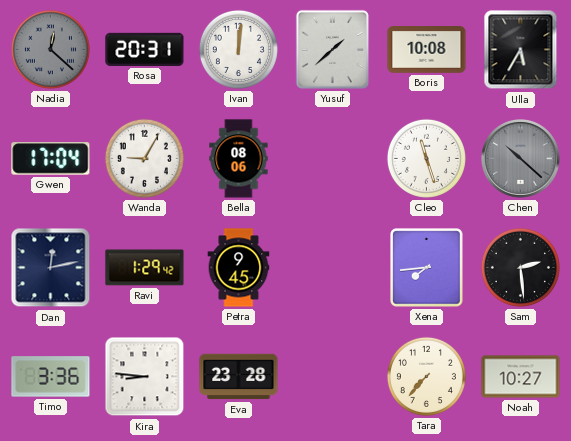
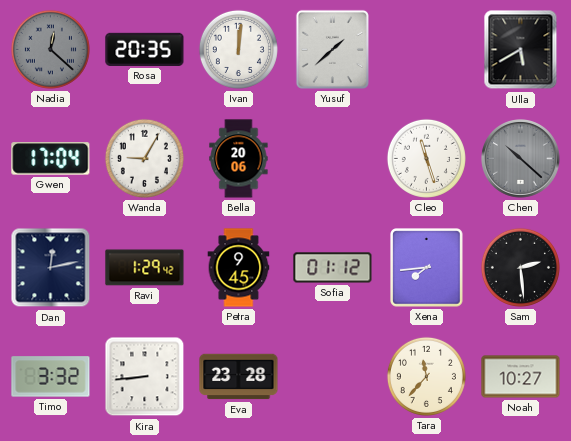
Rosa: 20:31 -> 20:35 (145, 49)
Boris: 10:08 -> none (427, 50)
Ulla: 5:35 -> 5:40 (521, 50)
Bella: 08:06 -> 20:06 (239, 159)
Sofia: none -> 01:12 (333, 268)
Timo: 3:36 -> 3:32 (51, 377)
Kira: 8:46 -> 8:44 (145, 377)
Tara: 7:37 -> 11:37 (426, 376)
